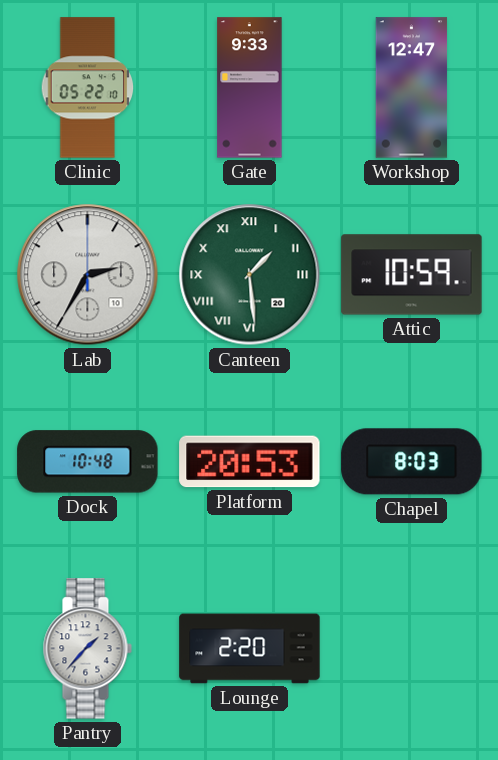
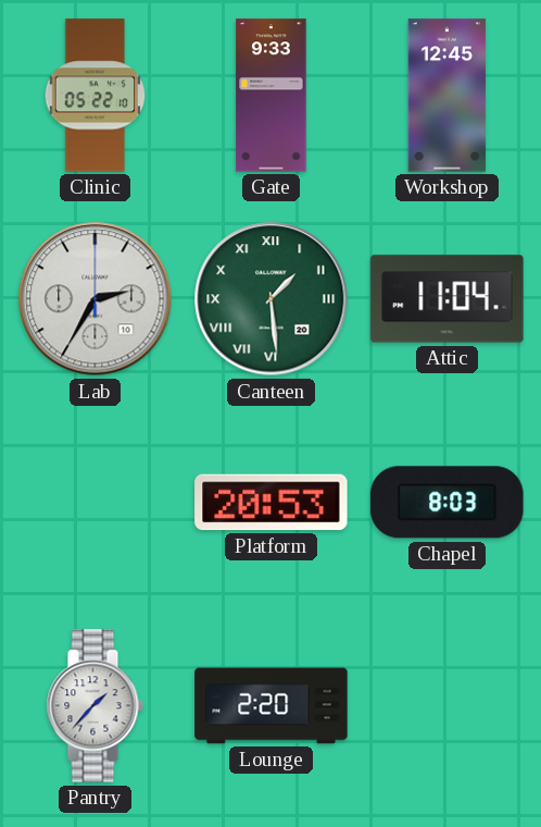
Workshop: 12:47 -> 12:45 (448, 96)
Attic: 10:59 -> 11:04 (448, 299)
Dock: 10:48 -> none (88, 462)
